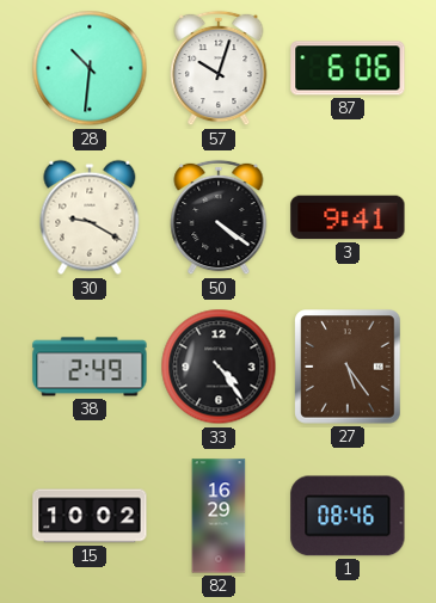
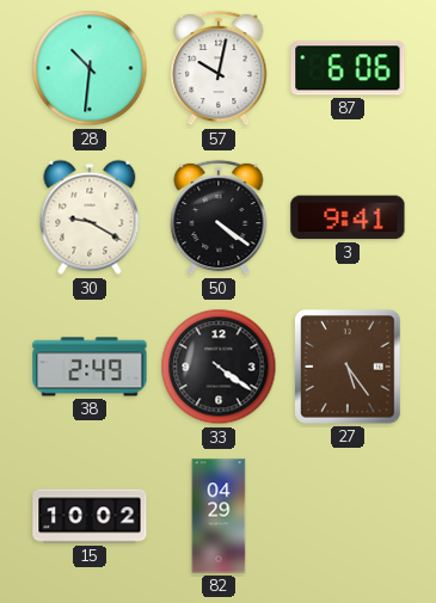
57: 10:03 -> 10:02 (219, 68)
33: 4:24 -> 4:21 (219, 367)
82: 16:29 -> 04:29 (219, 516)
1: 08:46 -> none (348, 516)
